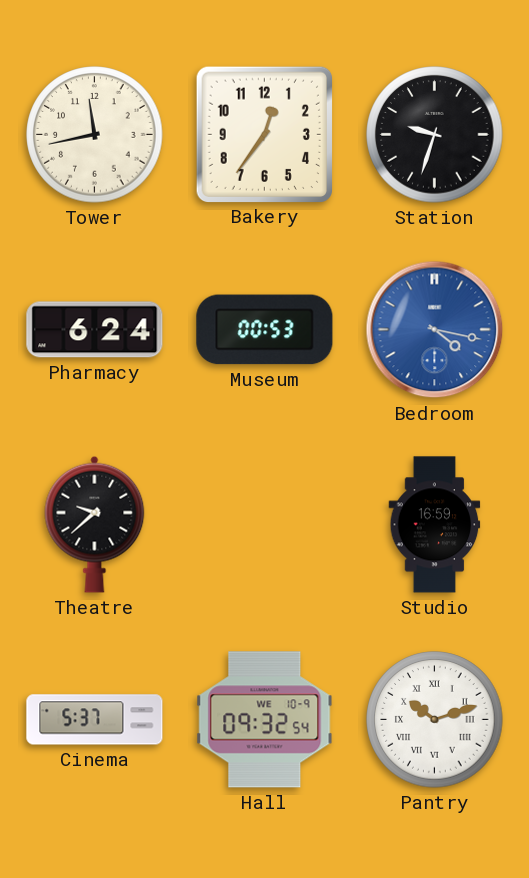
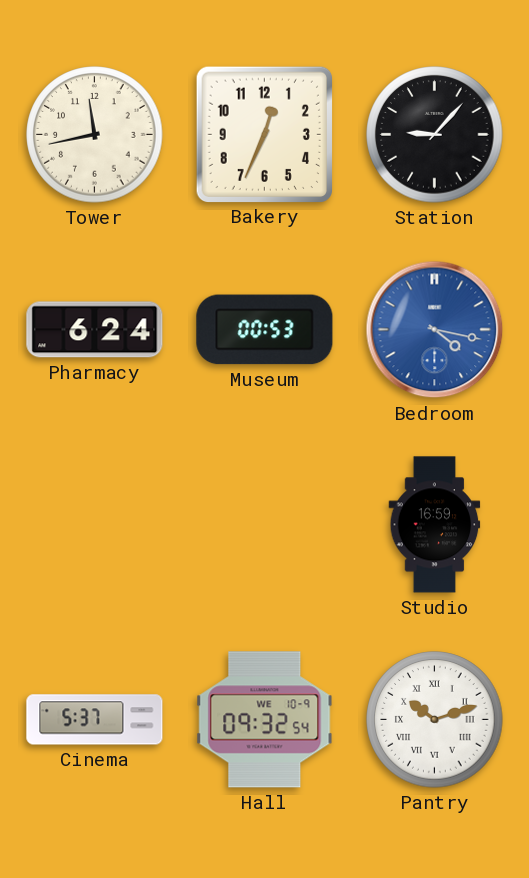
Bakery: 12:36 -> 12:34 (264, 134)
Station: 9:33 -> 9:07 (435, 135)
Theatre: 9:38 -> none (95, 524)
